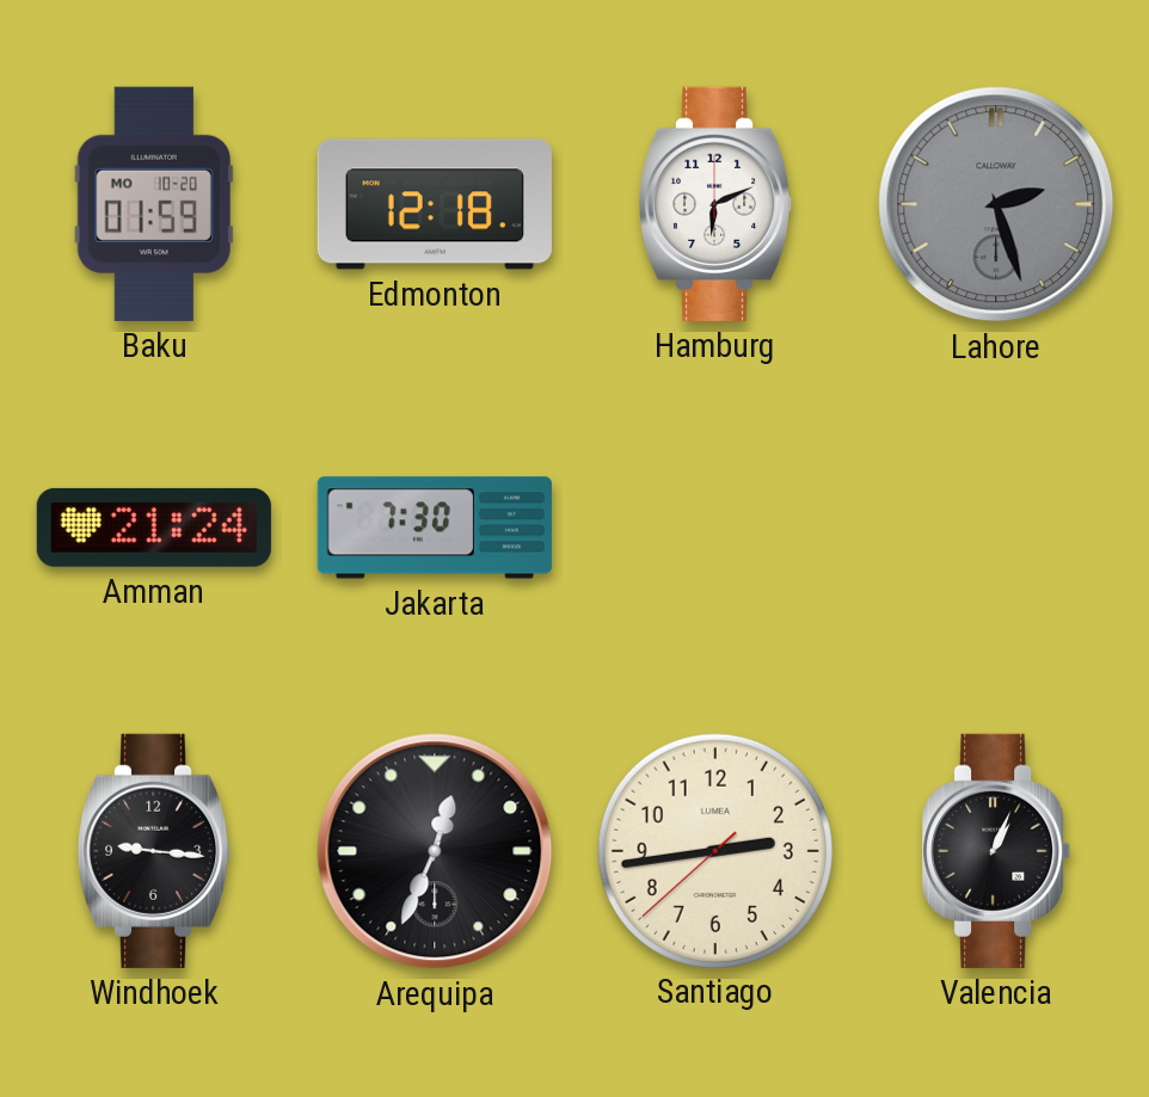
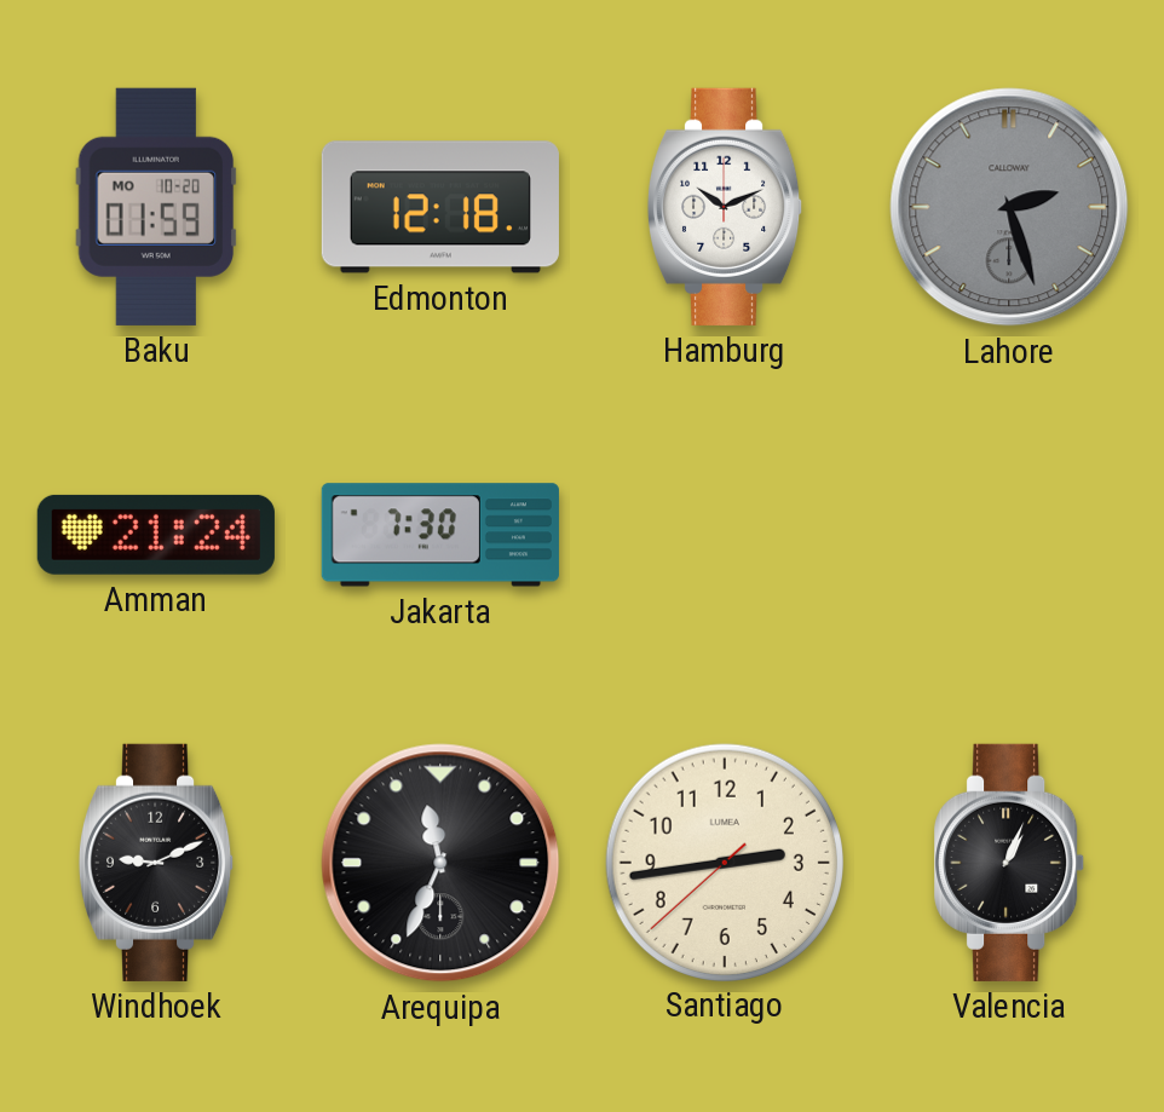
Hamburg: 6:11 -> 10:11 (725, 207)
Windhoek: 9:16 -> 9:11 (156, 863)
Arequipa: 12:34 -> 11:34 (440, 863)
